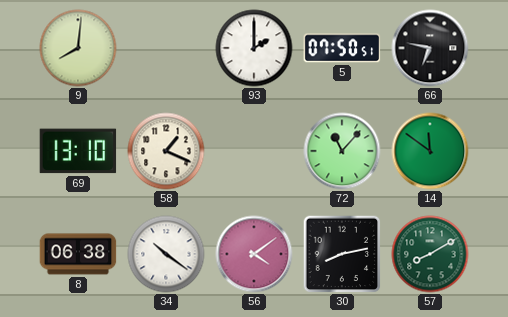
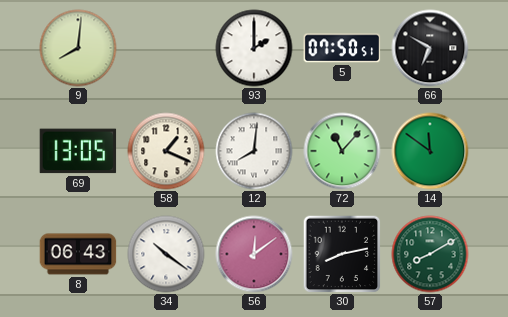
66: 6:47 -> 6:50 (430, 48)
69: 13:10 -> 13:05 (78, 151)
12: none -> 8:01 (254, 151)
8: 06:38 -> 06:43 (78, 254)
56: 4:09 -> 12:09 (254, 254)
